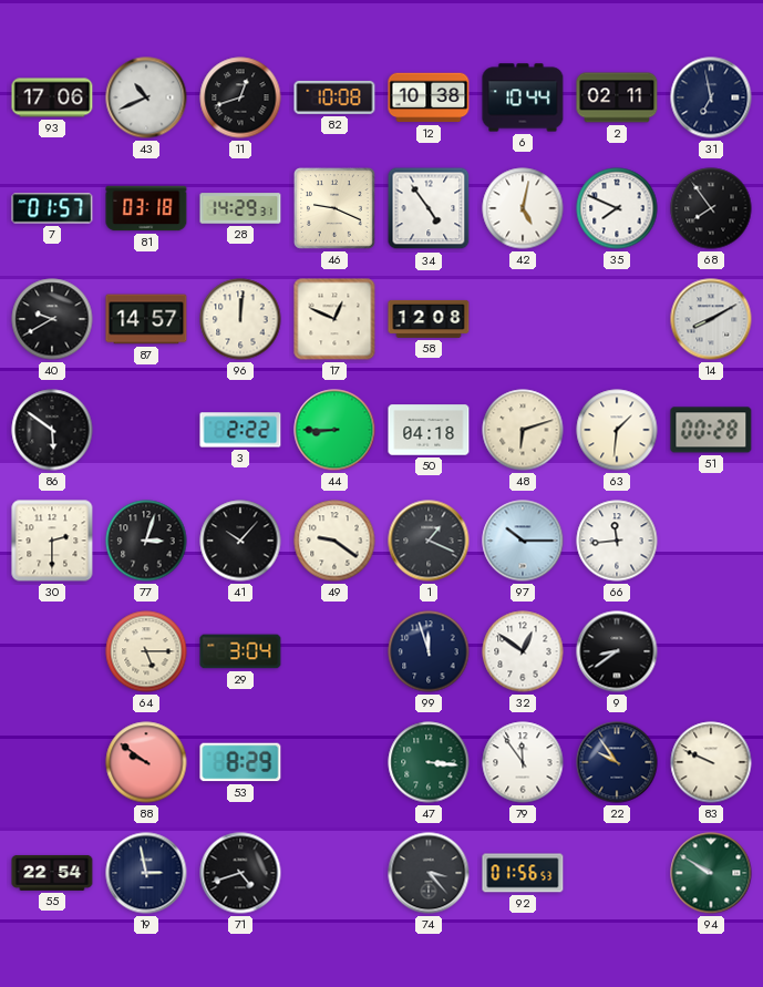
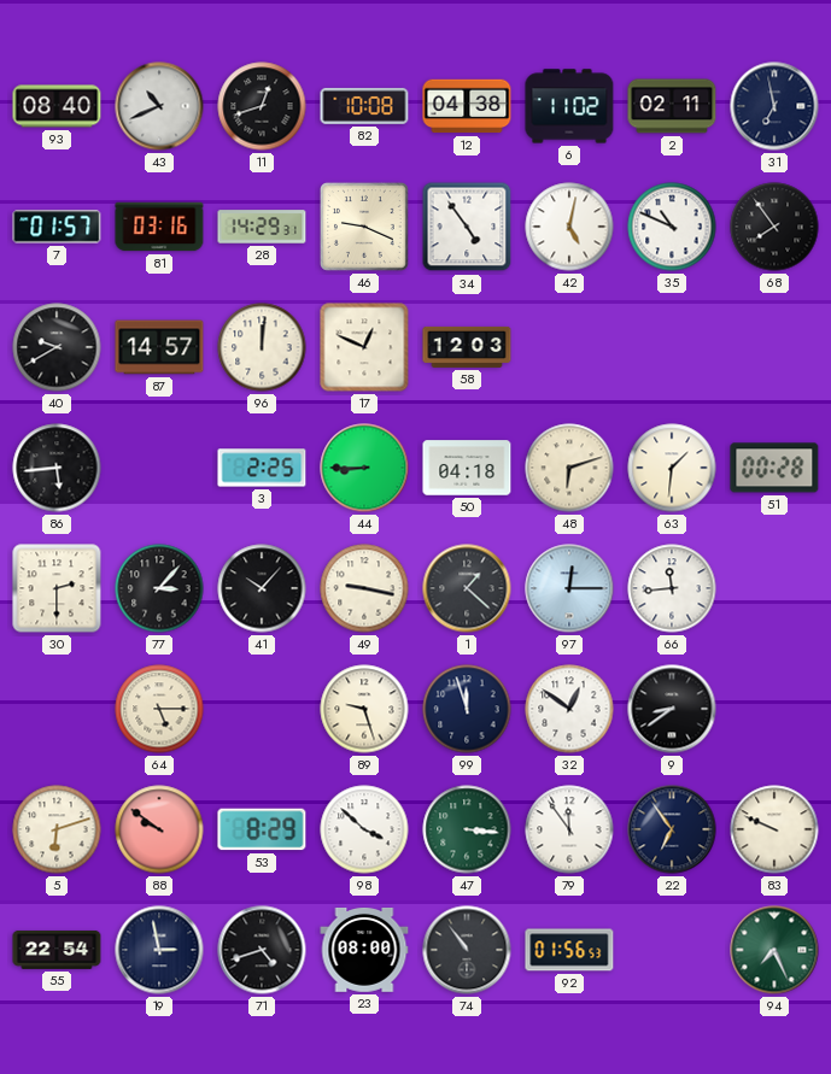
93: 17:06 -> 08:40 (57, 106)
12: 10:38 -> 04:38 (467, 106)
6: 10:44 -> 11:02 (569, 106)
81: 03:18 -> 03:16 (159, 227)
35: 7:49 -> 10:49 (672, 227)
58: 12:08 -> 12:03 (467, 347)
14: 8:10 -> none (711, 319)
86: 5:51 -> 5:44 (57, 468)
3: 2:22 -> 2:25 (262, 468)
77: 3:03 -> 3:07 (159, 588)
49: 9:21 -> 9:17 (364, 588)
1: 1:19 -> 1:22 (467, 588)
97: 10:15 -> 12:15 (569, 588)
29: 3:04 -> none (240, 651)
89: none -> 9:27 (364, 709)
5: none -> 6:12 (57, 829)
98: none -> 3:52 (364, 829)
22: 9:54 -> 6:54 (672, 829)
23: none -> 08:00 (364, 951)
74: 3:23 -> 10:54 (467, 950)
94: 9:50 -> 7:26 (774, 950)
